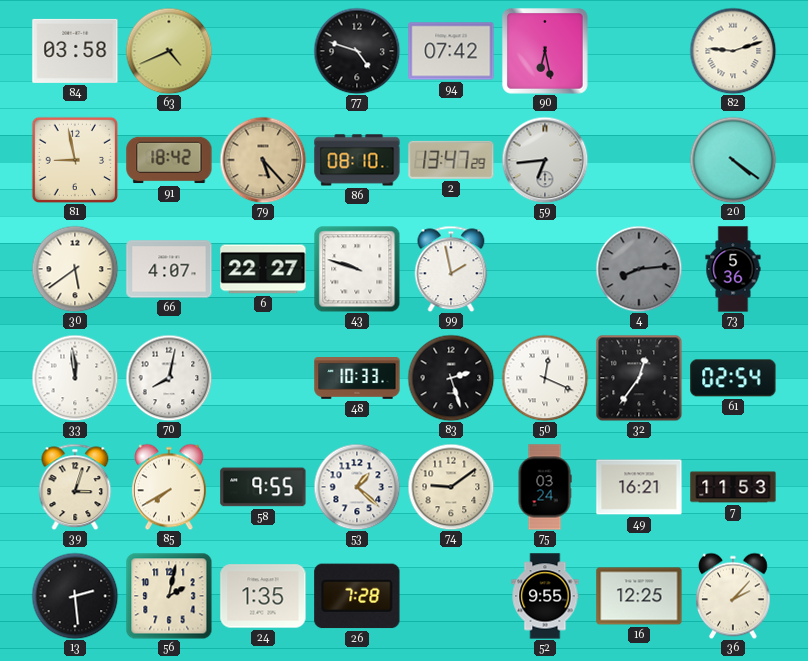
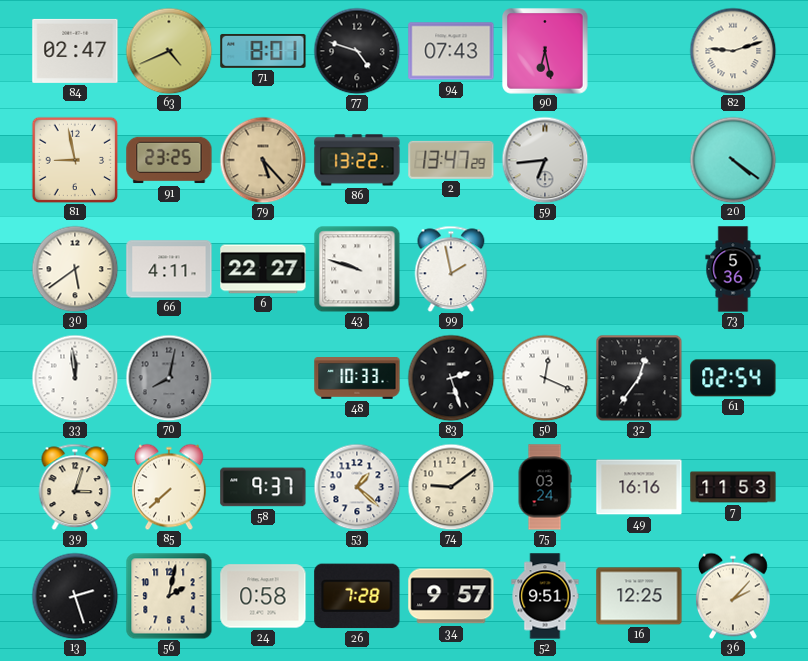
84: 03:58 -> 02:47 (75, 51)
71: none -> 8:01 (263, 51)
94: 07:42 -> 07:43 (451, 51)
91: 18:42 -> 23:25 (169, 160)
86: 08:10 -> 13:22 (357, 160)
66: 4:07 -> 4:11 (169, 269)
4: 8:14 -> none (639, 269)
70 dial: white -> grey (169, 378)
85: 7:40 -> 7:38 (169, 487)
58: 9:55 -> 9:37 (263, 487)
49: 16:21 -> 16:16 (639, 487)
13: 2:29 -> 2:27 (75, 596)
24: 1:35 -> 0:58 (263, 596)
34: none -> 9:57 (451, 596)
52: 9:55 -> 9:51 (545, 596)
